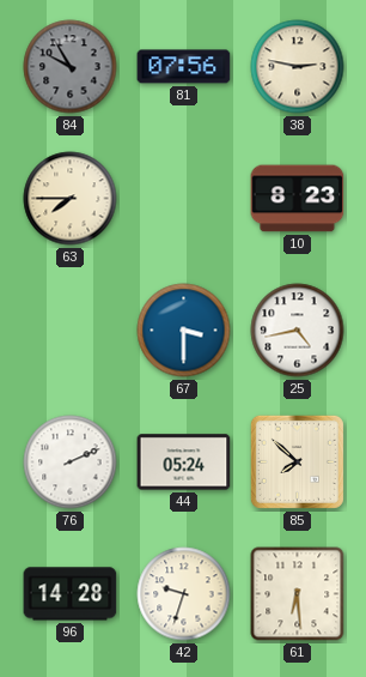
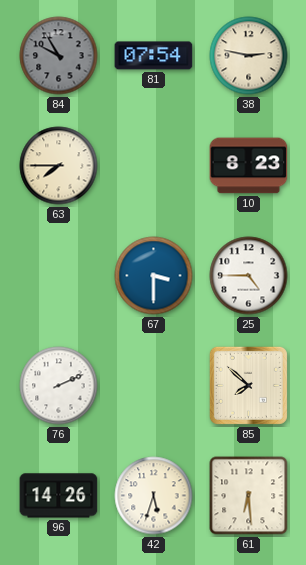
81: 07:56 -> 07:54 (154, 56)
25: 4:43 -> 4:45 (249, 276)
44: 05:24 -> none (184, 463)
96: 14:28 -> 14:26 (59, 496)
42: 9:33 -> 5:33 (154, 496)
